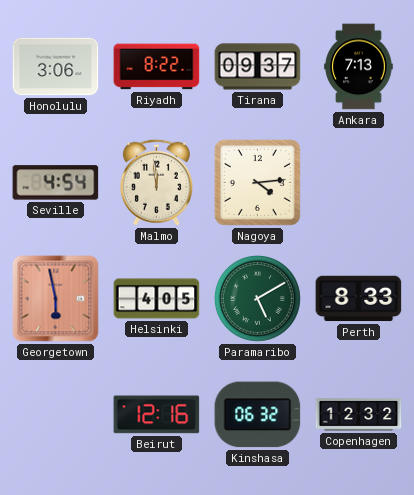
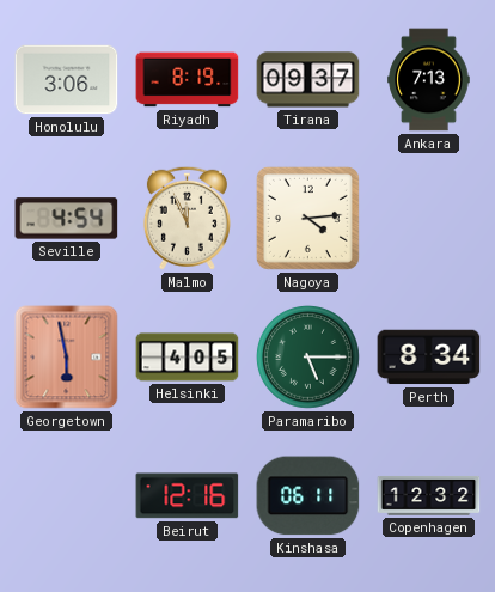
Riyadh: 8:22 -> 8:19 (188, 80)
Malmo: 11:59 -> 11:56 (187, 218)
Paramaribo: 5:10 -> 5:15 (307, 356)
Perth: 8:33 -> 8:34 (429, 358)
Kinshasa: 06:32 -> 06:11 (308, 496)
